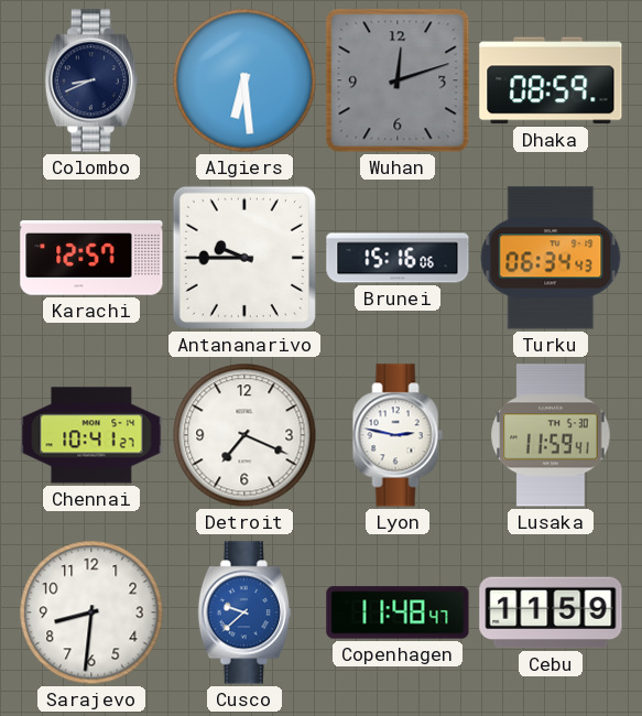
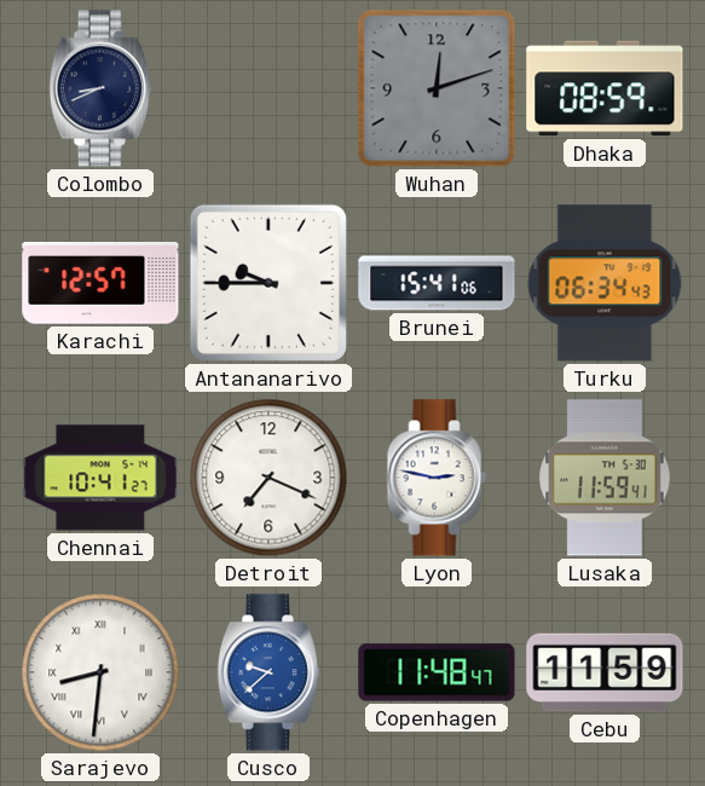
Algiers: 6:29 -> none (244, 80)
Brunei: 15:16 -> 15:41 (437, 283)
Sarajevo numerals: Arabic -> Roman (100, 672)
